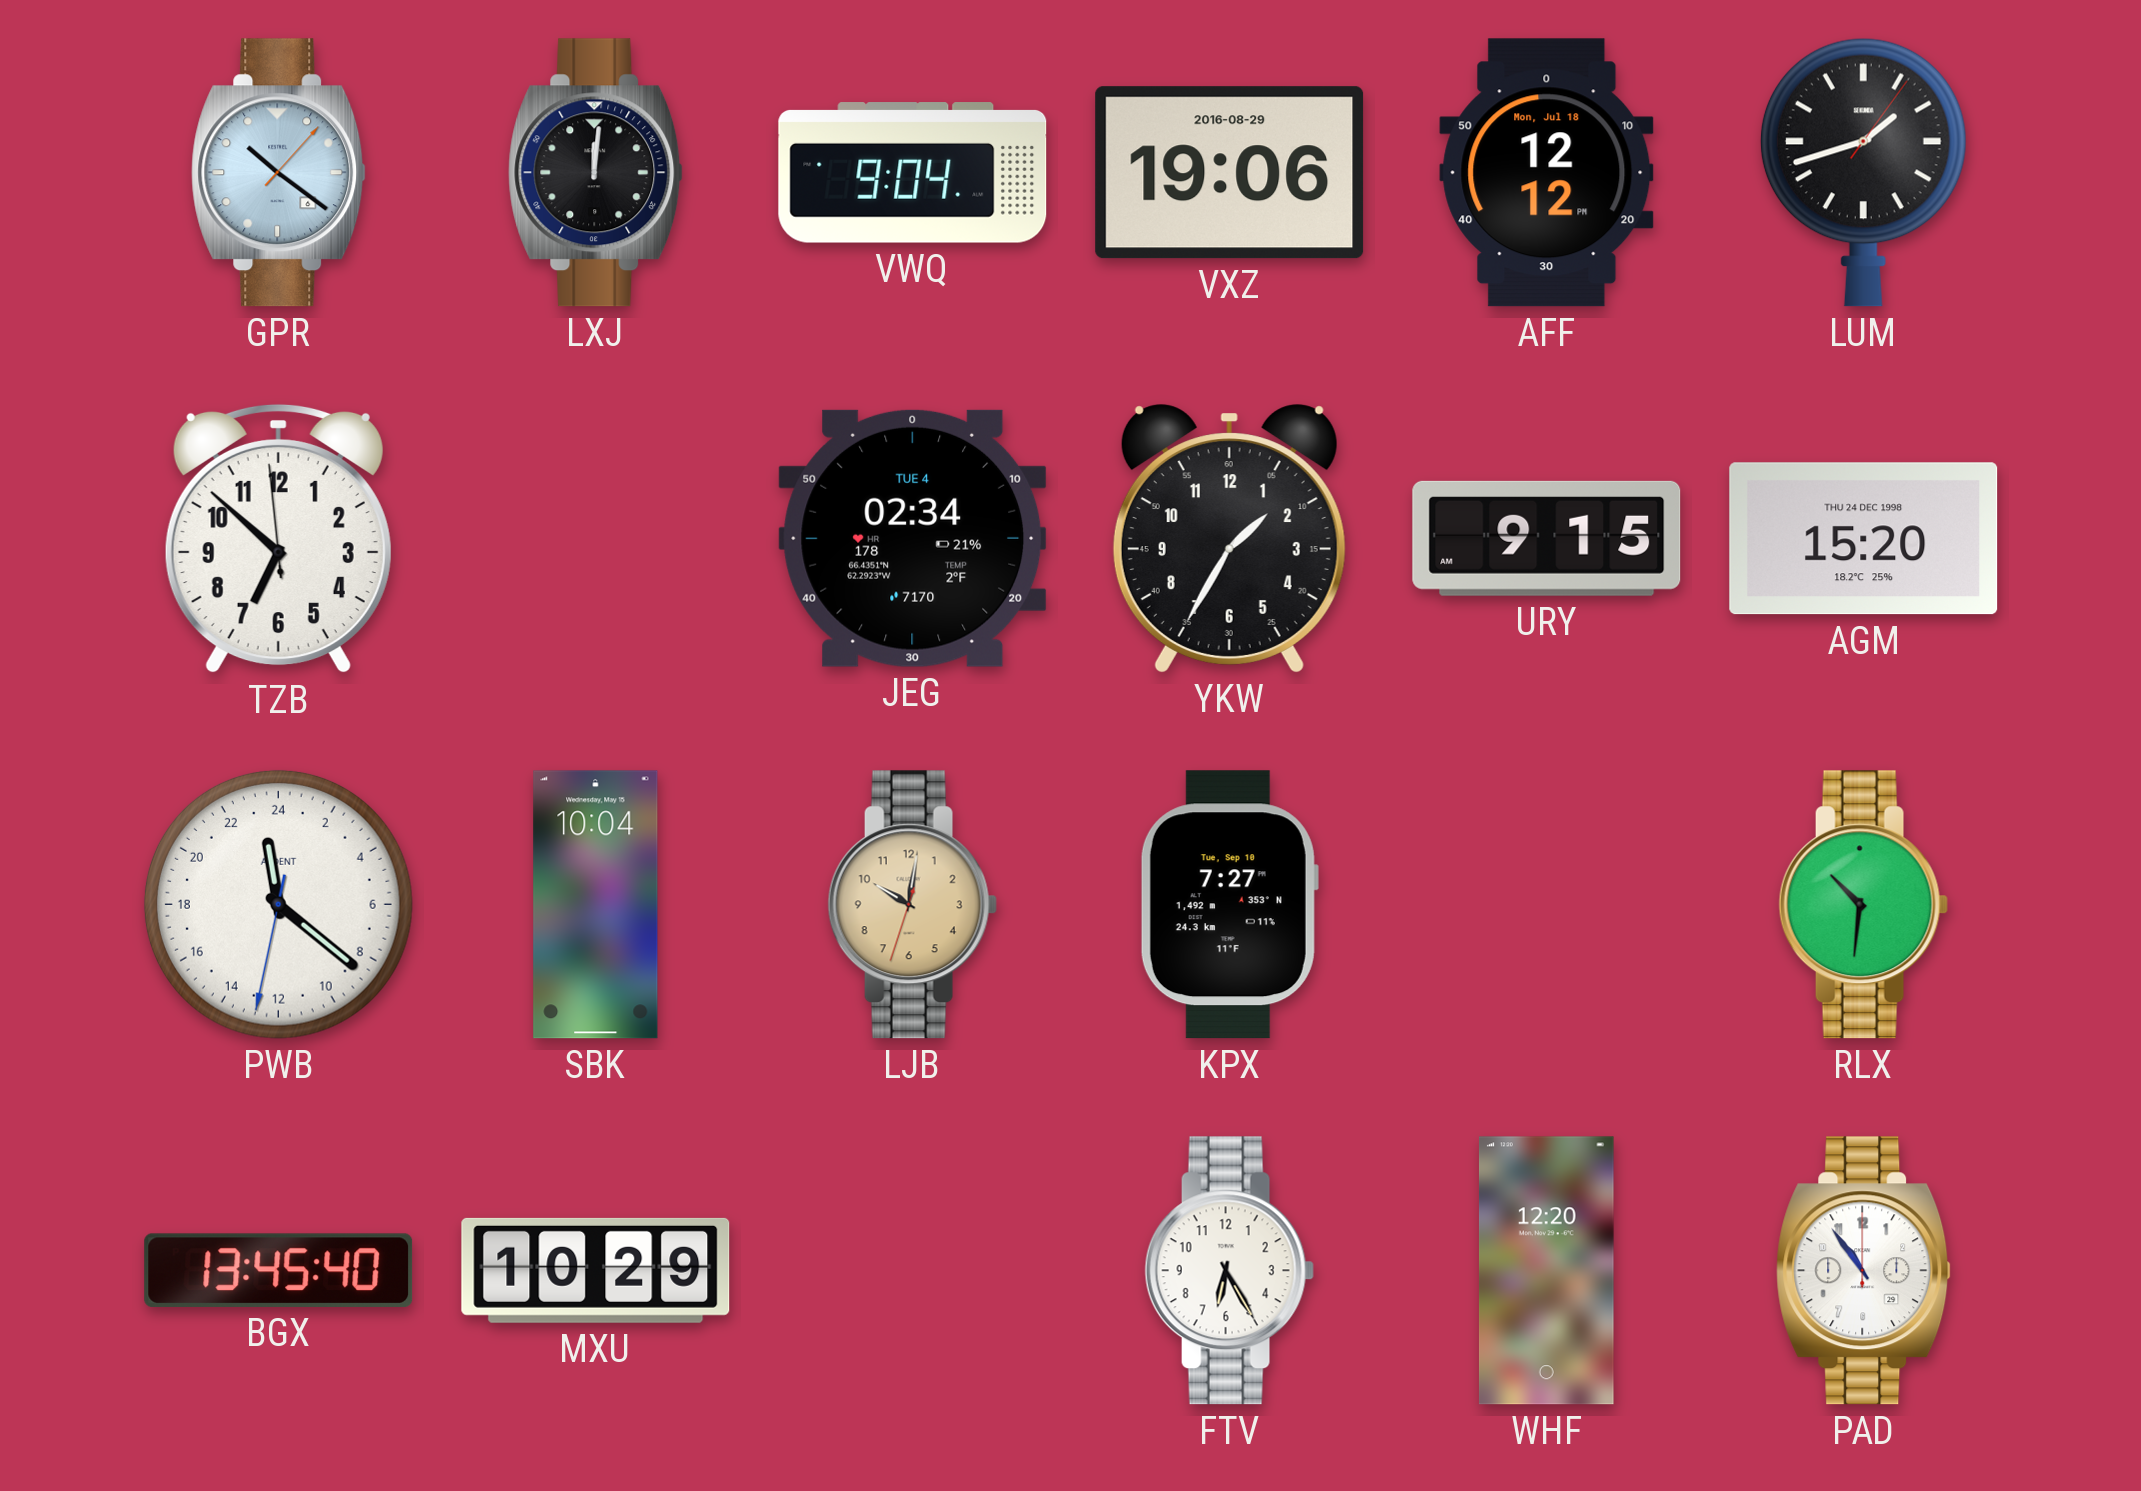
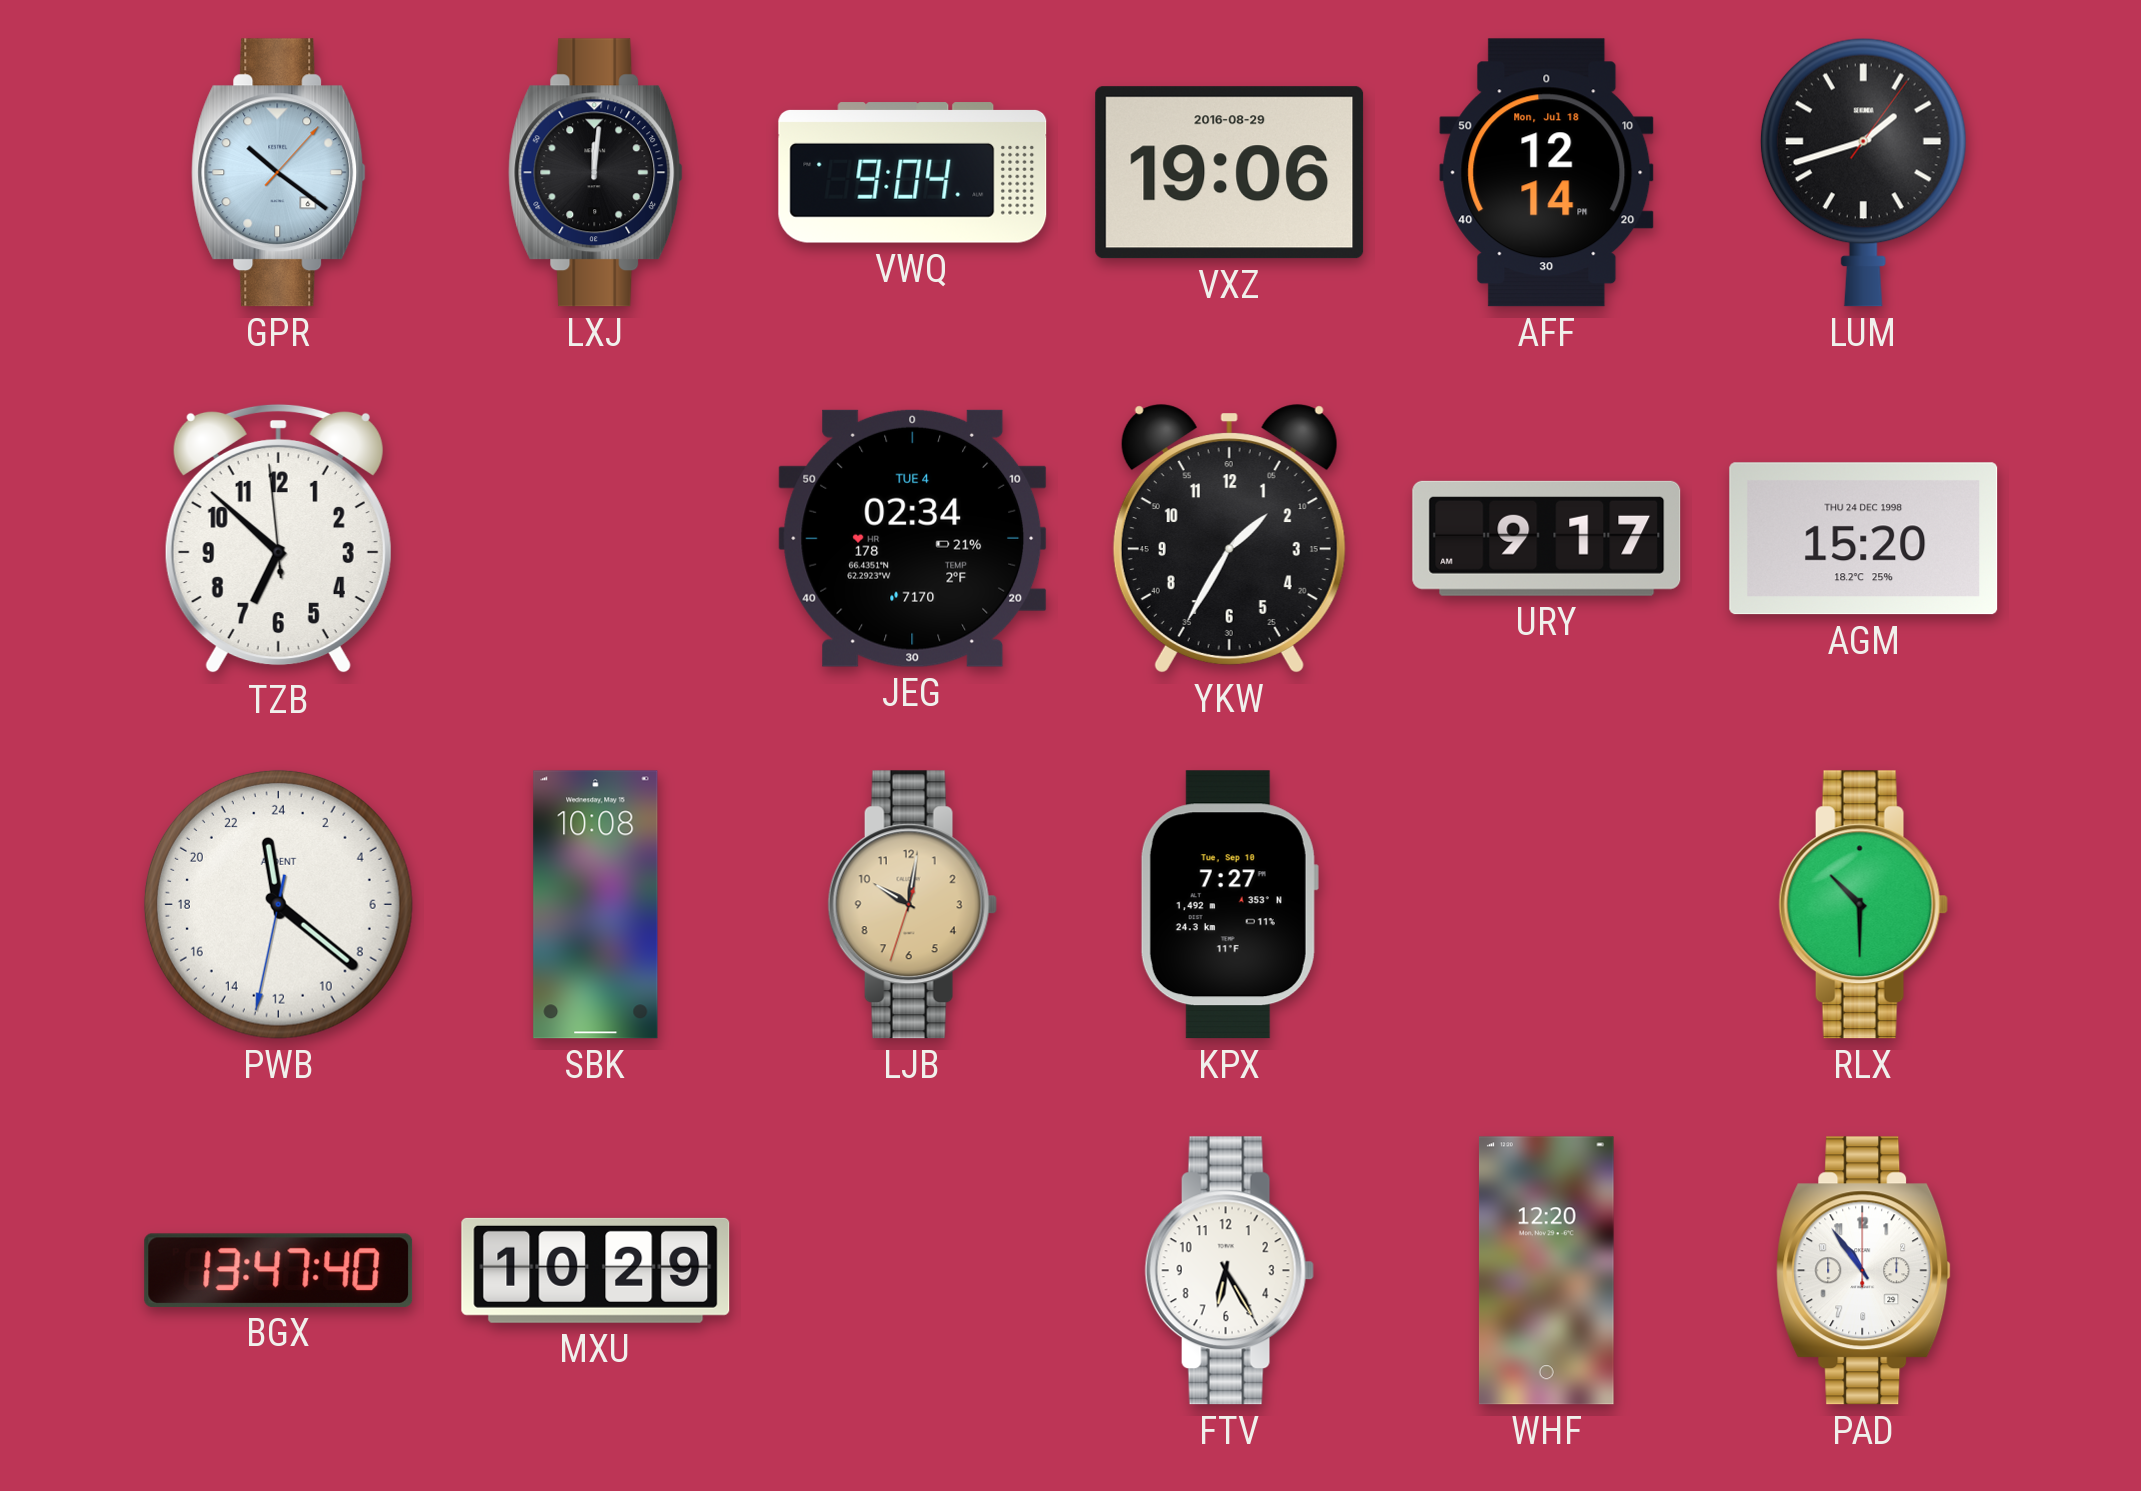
AFF: 12:12 -> 12:14 (1547, 173)
URY: 9:15 -> 9:17 (1547, 538)
SBK: 10:04 -> 10:08 (596, 905)
RLX: 10:31 -> 10:30 (1863, 905)
BGX: 13:45 -> 13:47 (279, 1270)
